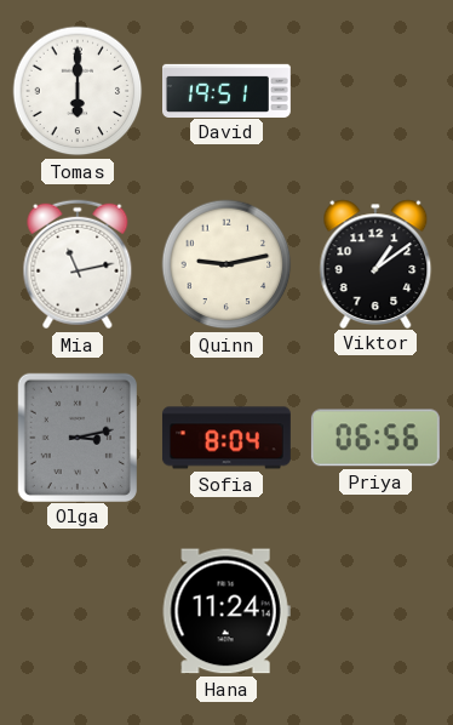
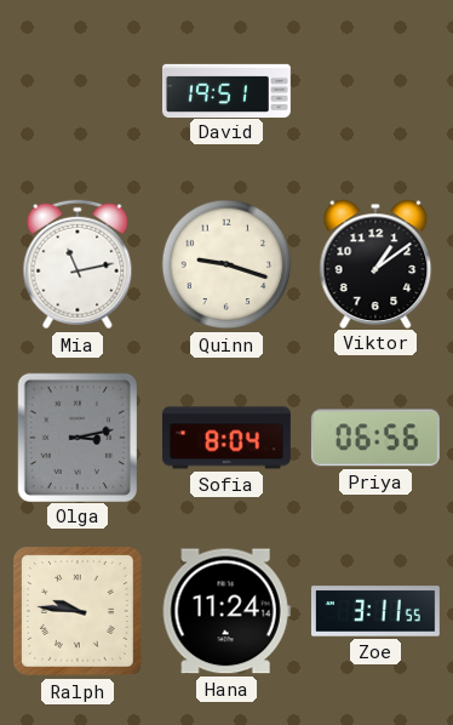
Tomas: 6:00 -> none (78, 91)
Quinn: 9:13 -> 9:18 (226, 264)
Ralph: none -> 9:46 (78, 611)
Zoe: none -> 3:11 (375, 611)
